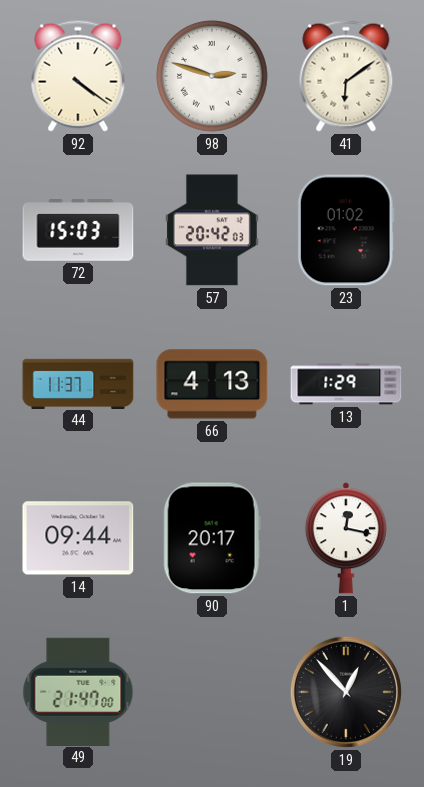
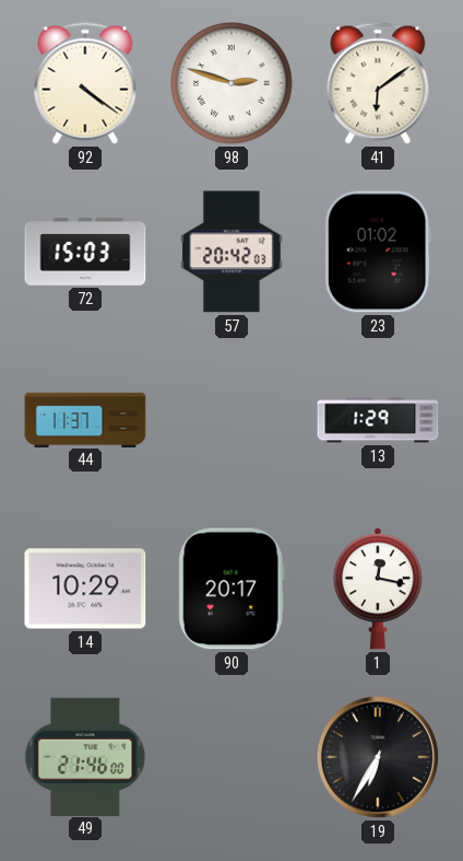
66: 4:13 -> none (212, 384)
14: 09:44 -> 10:29 (85, 589)
49: 21:47 -> 21:46 (85, 756)
19: 12:53 -> 6:35 (378, 757)
